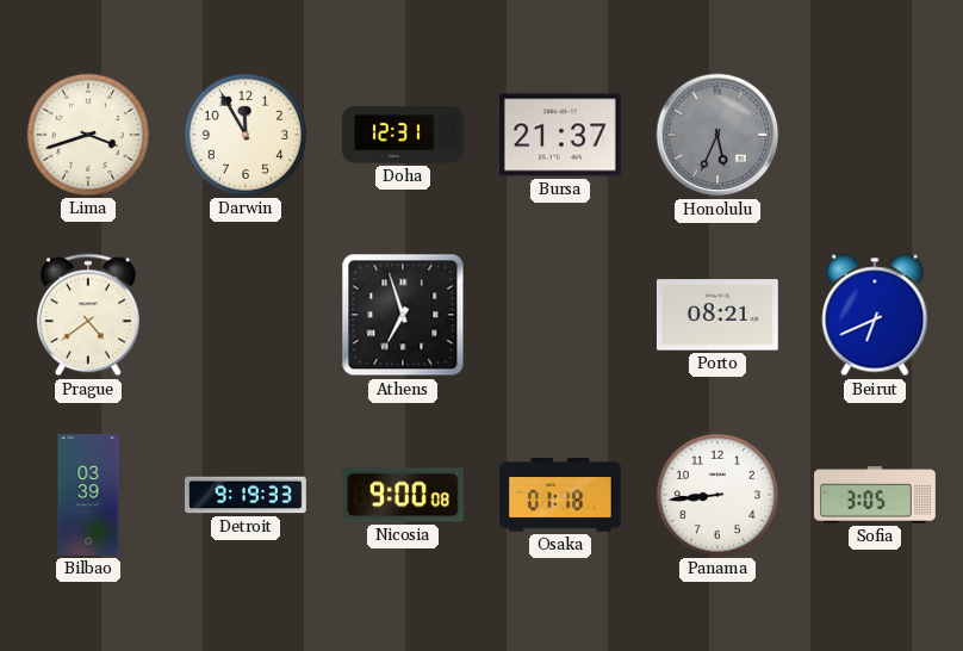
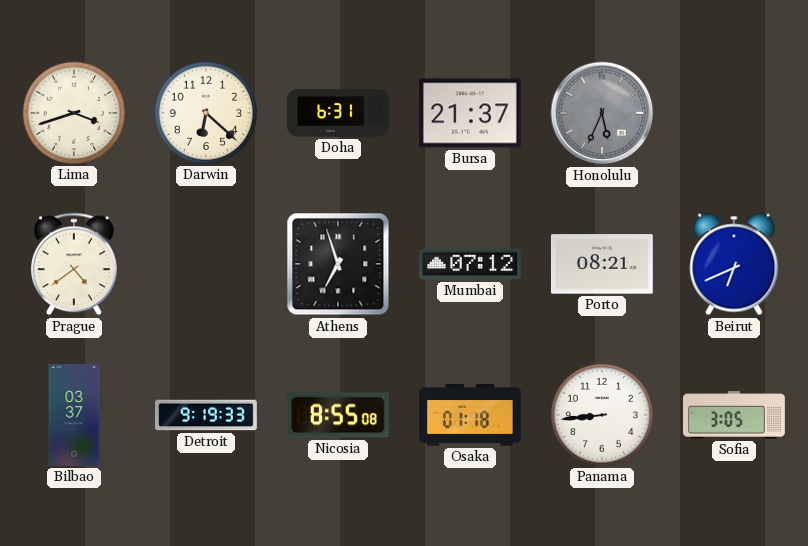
Darwin: 11:55 -> 6:22 (206, 113)
Doha: 12:31 -> 6:31 (339, 113)
Mumbai: none -> 07:12 (470, 264)
Bilbao: 03:39 -> 03:37 (74, 416)
Nicosia: 9:00 -> 8:55 (338, 415)
